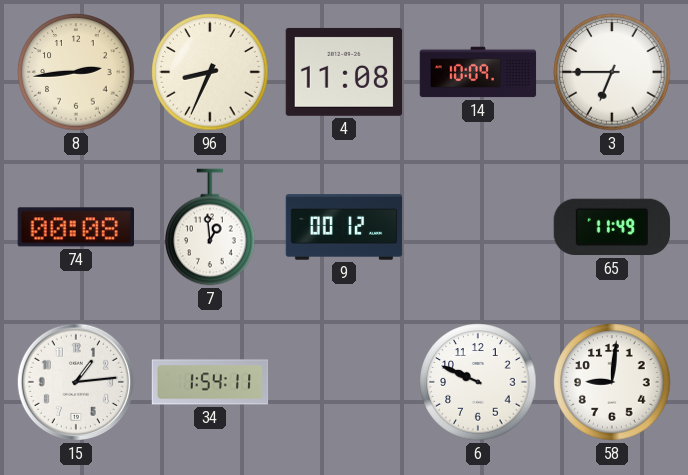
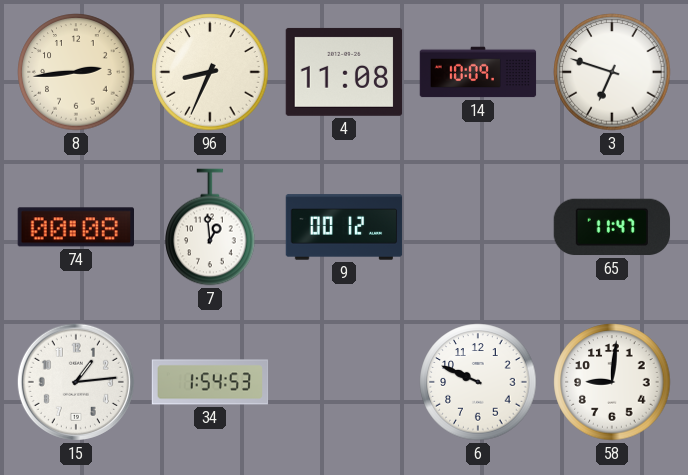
3: 6:45 -> 6:48 (612, 72)
65: 11:49 -> 11:47 (612, 227)
34: 1:54:11 -> 1:54:53 (210, 382)
